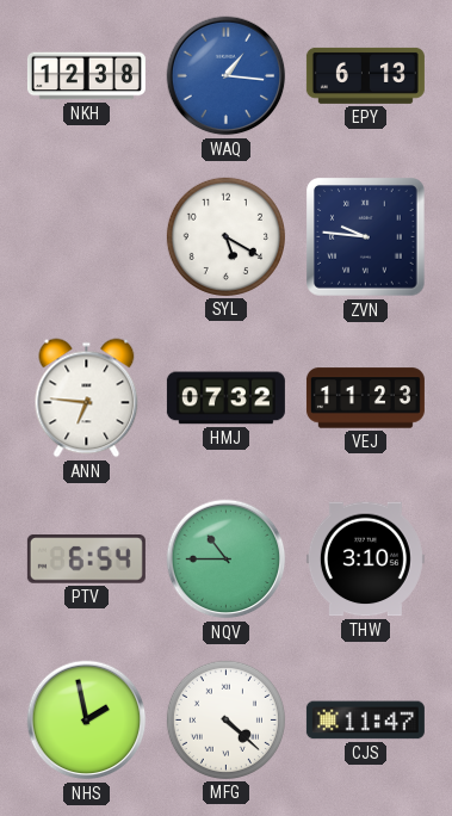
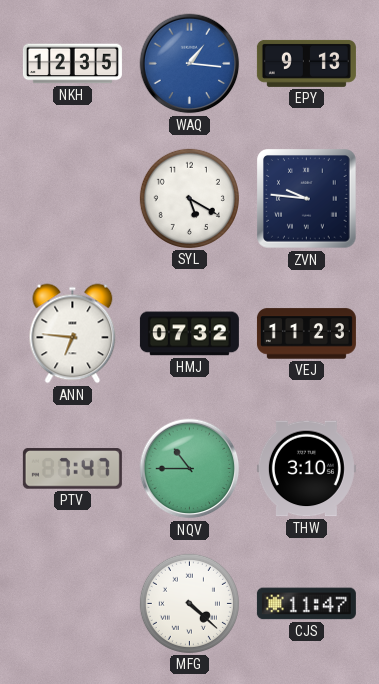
NKH: 12:38 -> 12:35 (72, 64)
EPY: 6:13 -> 9:13 (306, 63)
PTV: 6:54 -> 7:47 (72, 469)
NHS: 1:58 -> none (87, 721)
